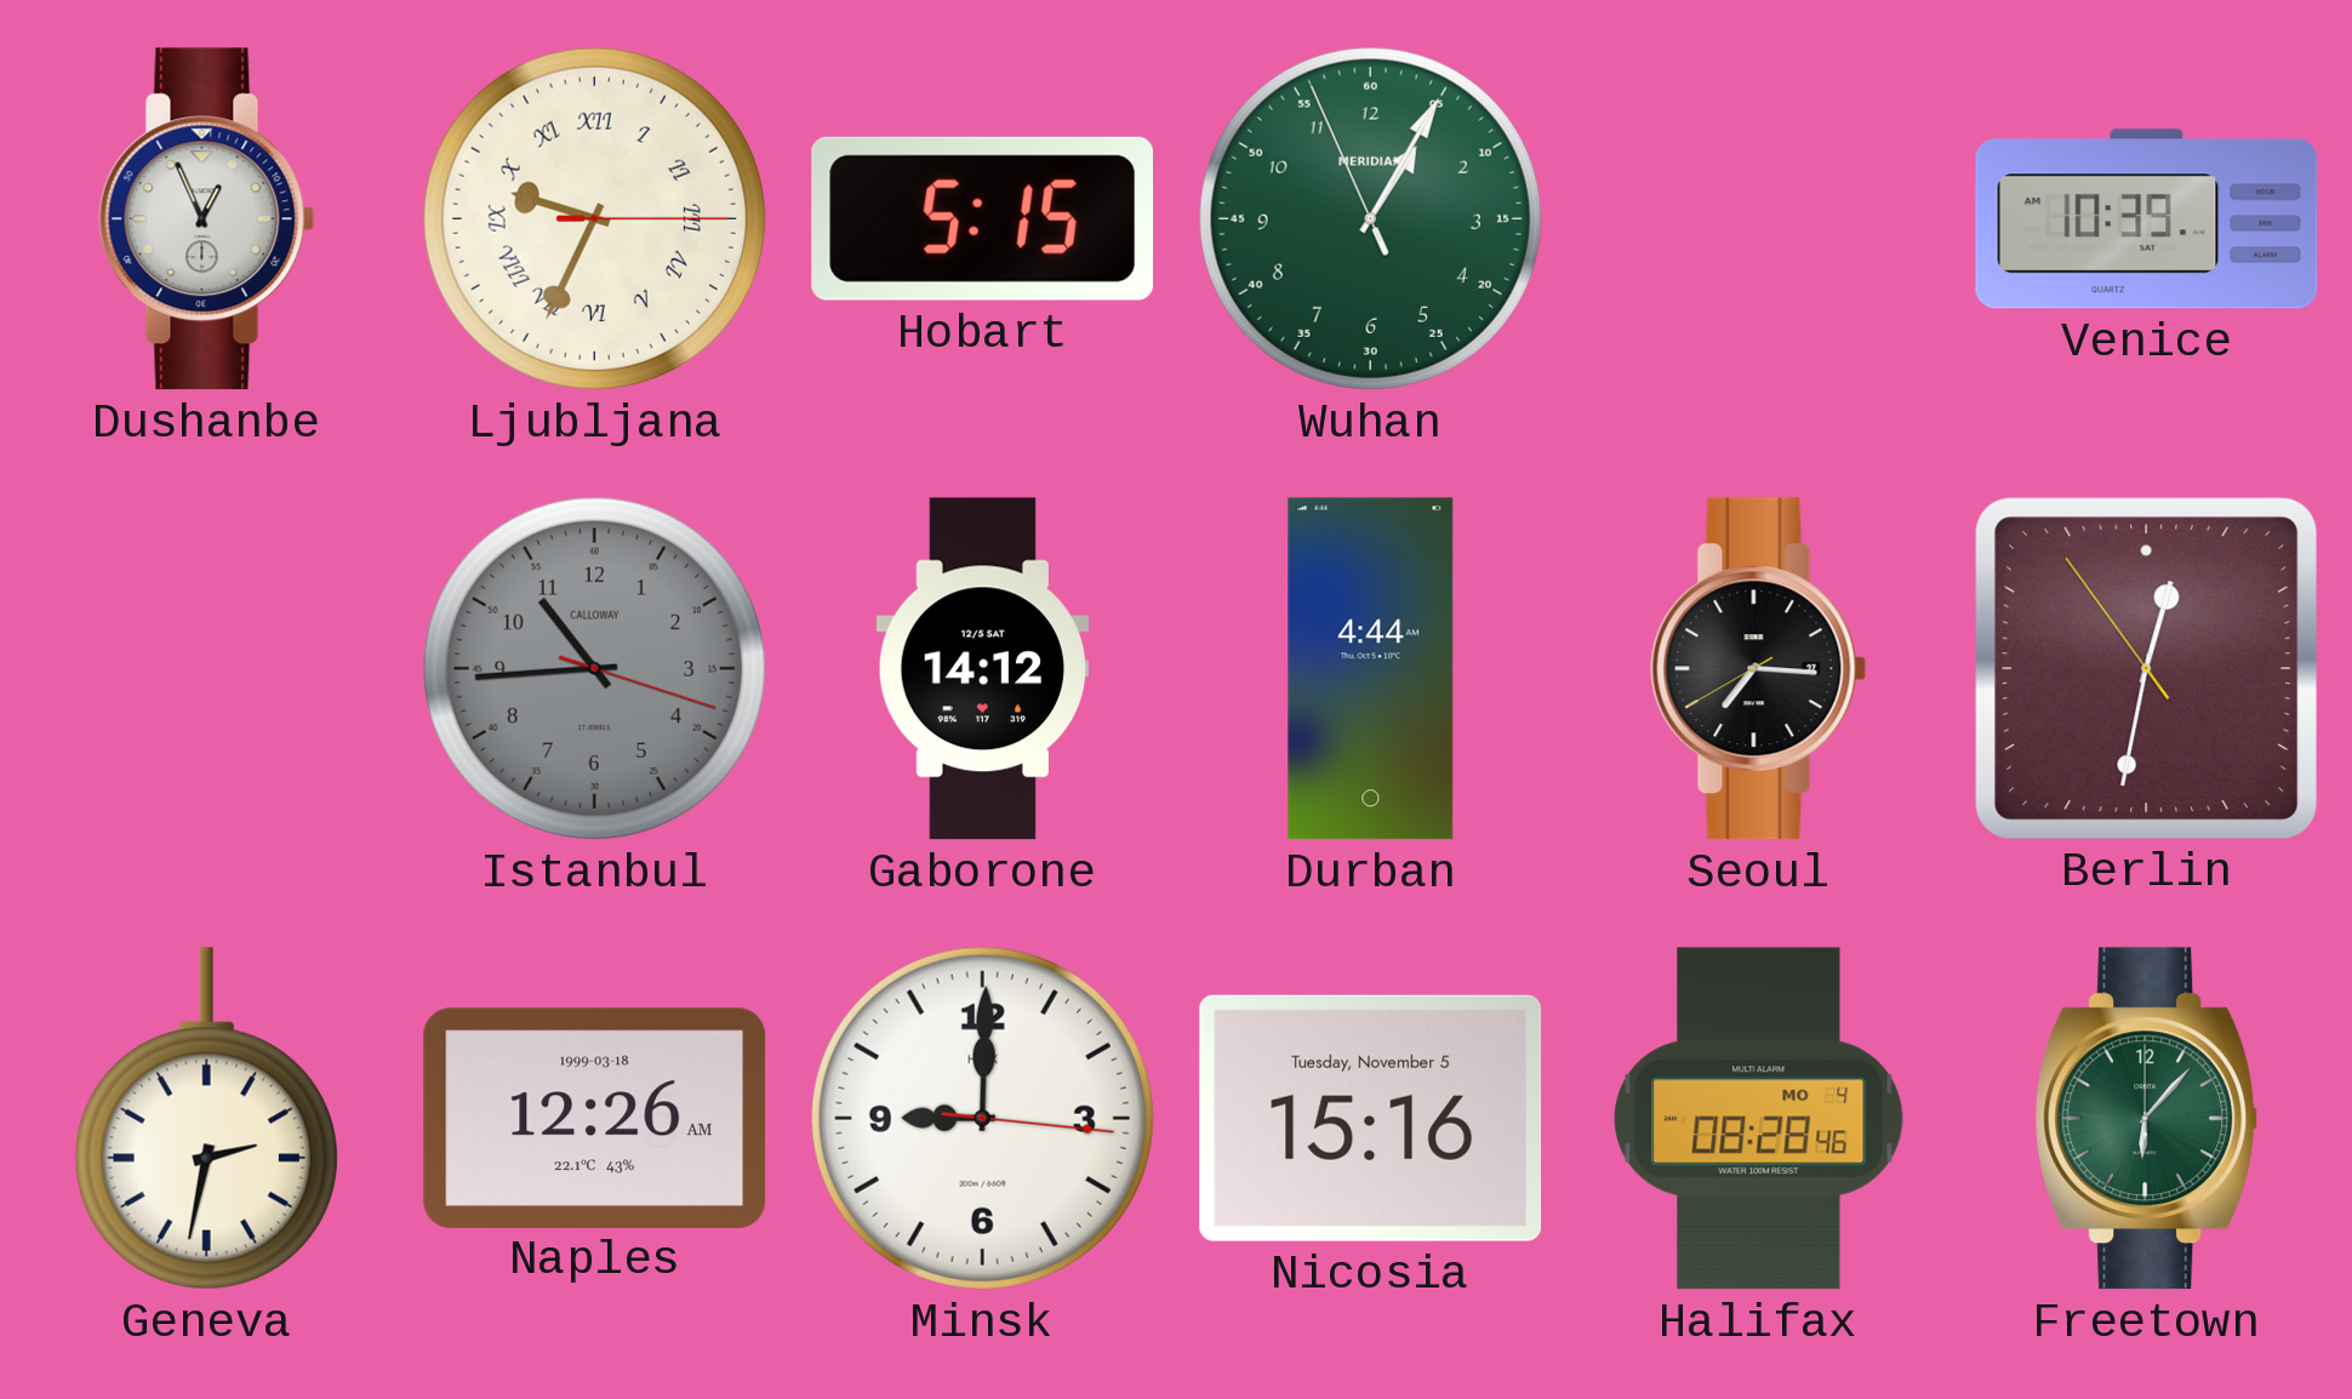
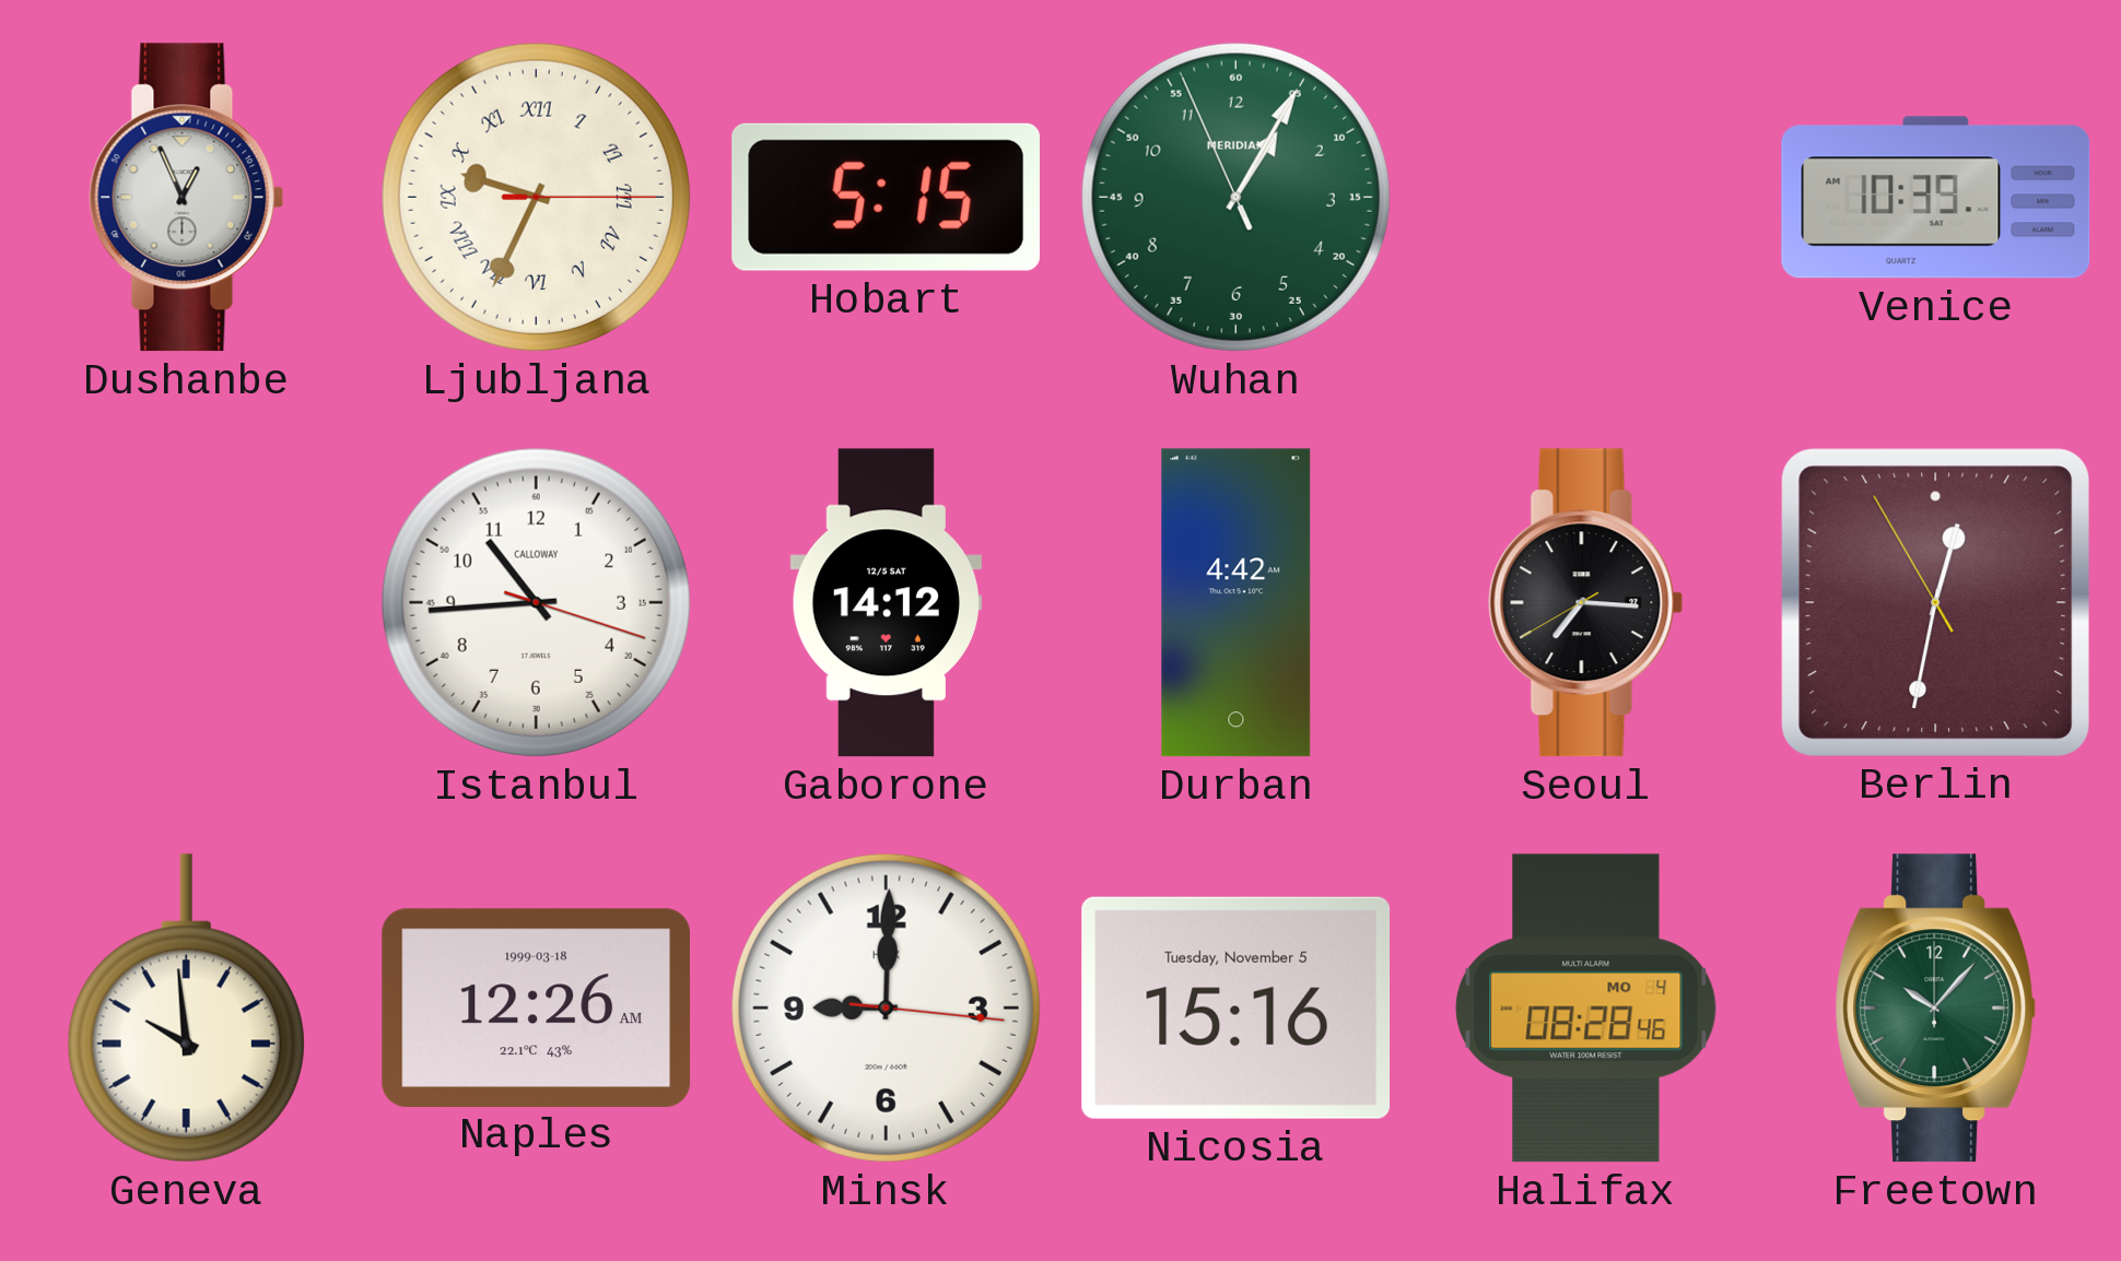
Istanbul dial: grey -> white (536, 602)
Durban: 4:44 -> 4:42 (1237, 603)
Berlin: 12:31:54 -> 12:31:55 (1935, 602)
Geneva: 2:32 -> 9:59 (186, 1009)
Freetown: 6:07 -> 10:07 (1936, 1009)
